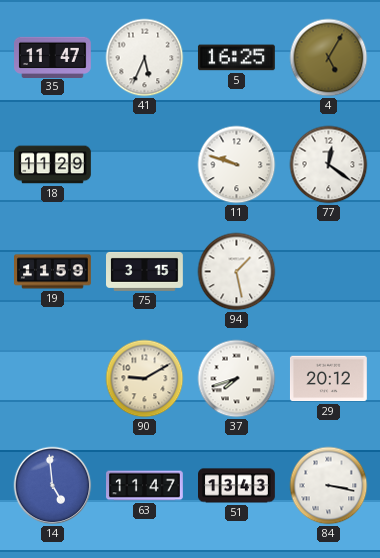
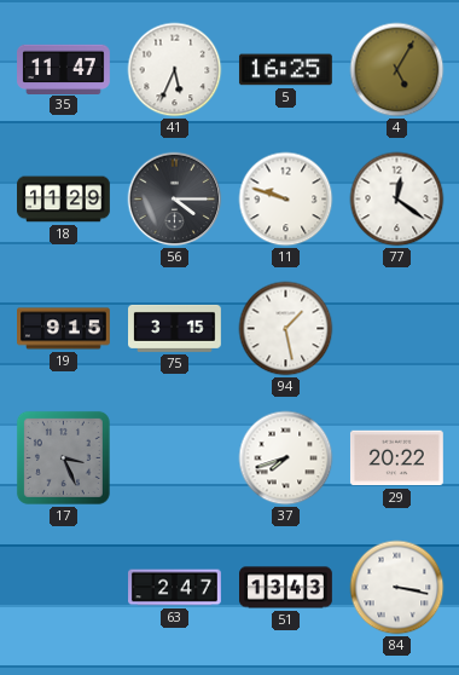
56: none -> 4:15 (175, 200)
19: 11:59 -> 9:15 (64, 329)
17: none -> 3:26 (63, 457)
90: 9:10 -> none (145, 379)
29: 20:12 -> 20:22 (397, 458)
14: 4:59 -> none (53, 486)
63: 11:47 -> 2:47 (175, 588)
